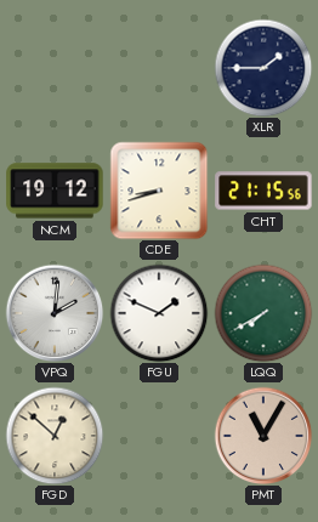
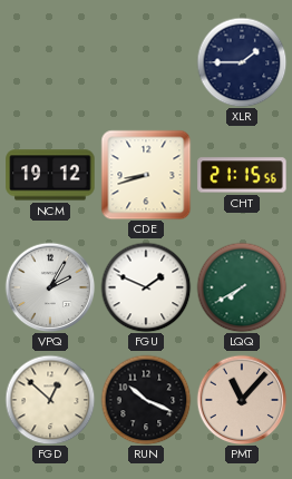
VPQ: 2:01 -> 2:05 (50, 287)
RUN: none -> 10:19 (146, 400)
PMT: 11:05 -> 11:07 (242, 400)
